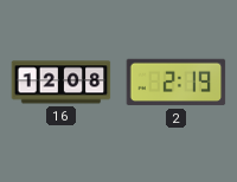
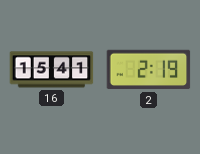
16: 12:08 -> 15:41 (52, 70)
